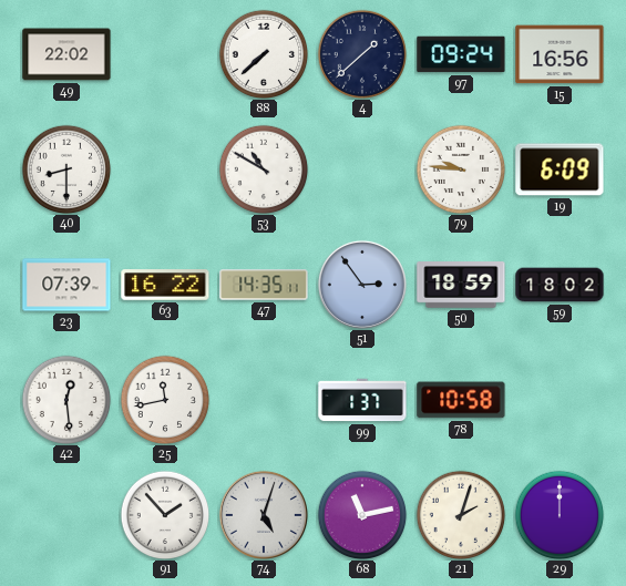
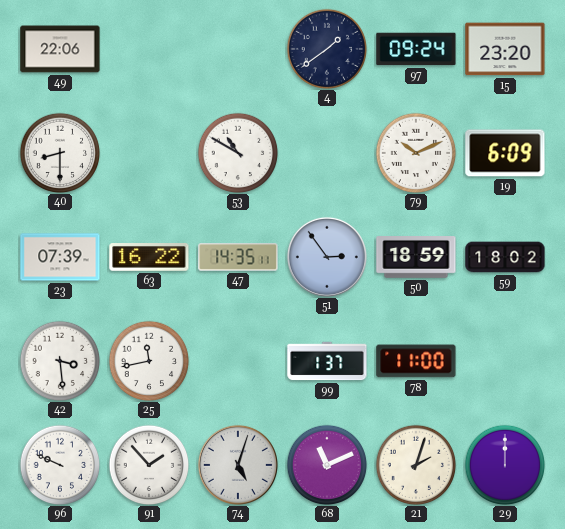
49: 22:02 -> 22:06 (60, 49)
88: 7:38 -> none (264, 54)
4: 1:38 -> 1:39 (327, 49)
15: 16:56 -> 23:20 (505, 49)
79: 9:46 -> 10:11 (416, 153)
42: 12:29 -> 3:29 (60, 361)
78: 10:58 -> 11:00 (416, 361)
96: none -> 9:49 (60, 465)
68: 11:13 -> 11:11 (327, 465)
